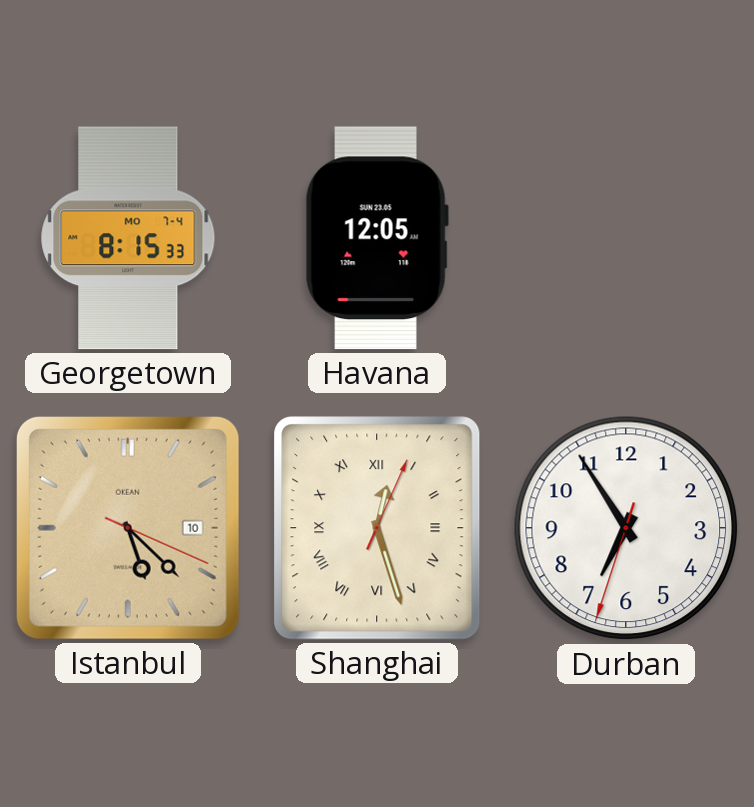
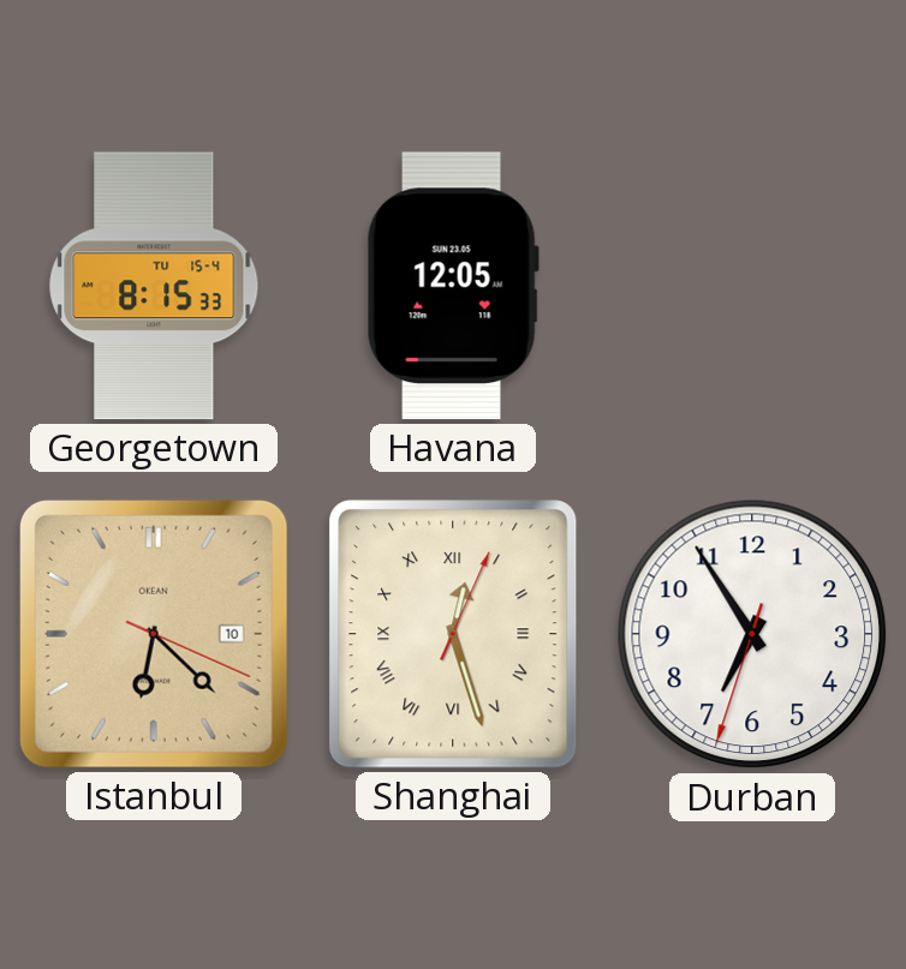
Georgetown date: MO 7-4 -> TU 15-4 (154, 286)
Istanbul: 5:22 -> 6:22 (154, 634)
